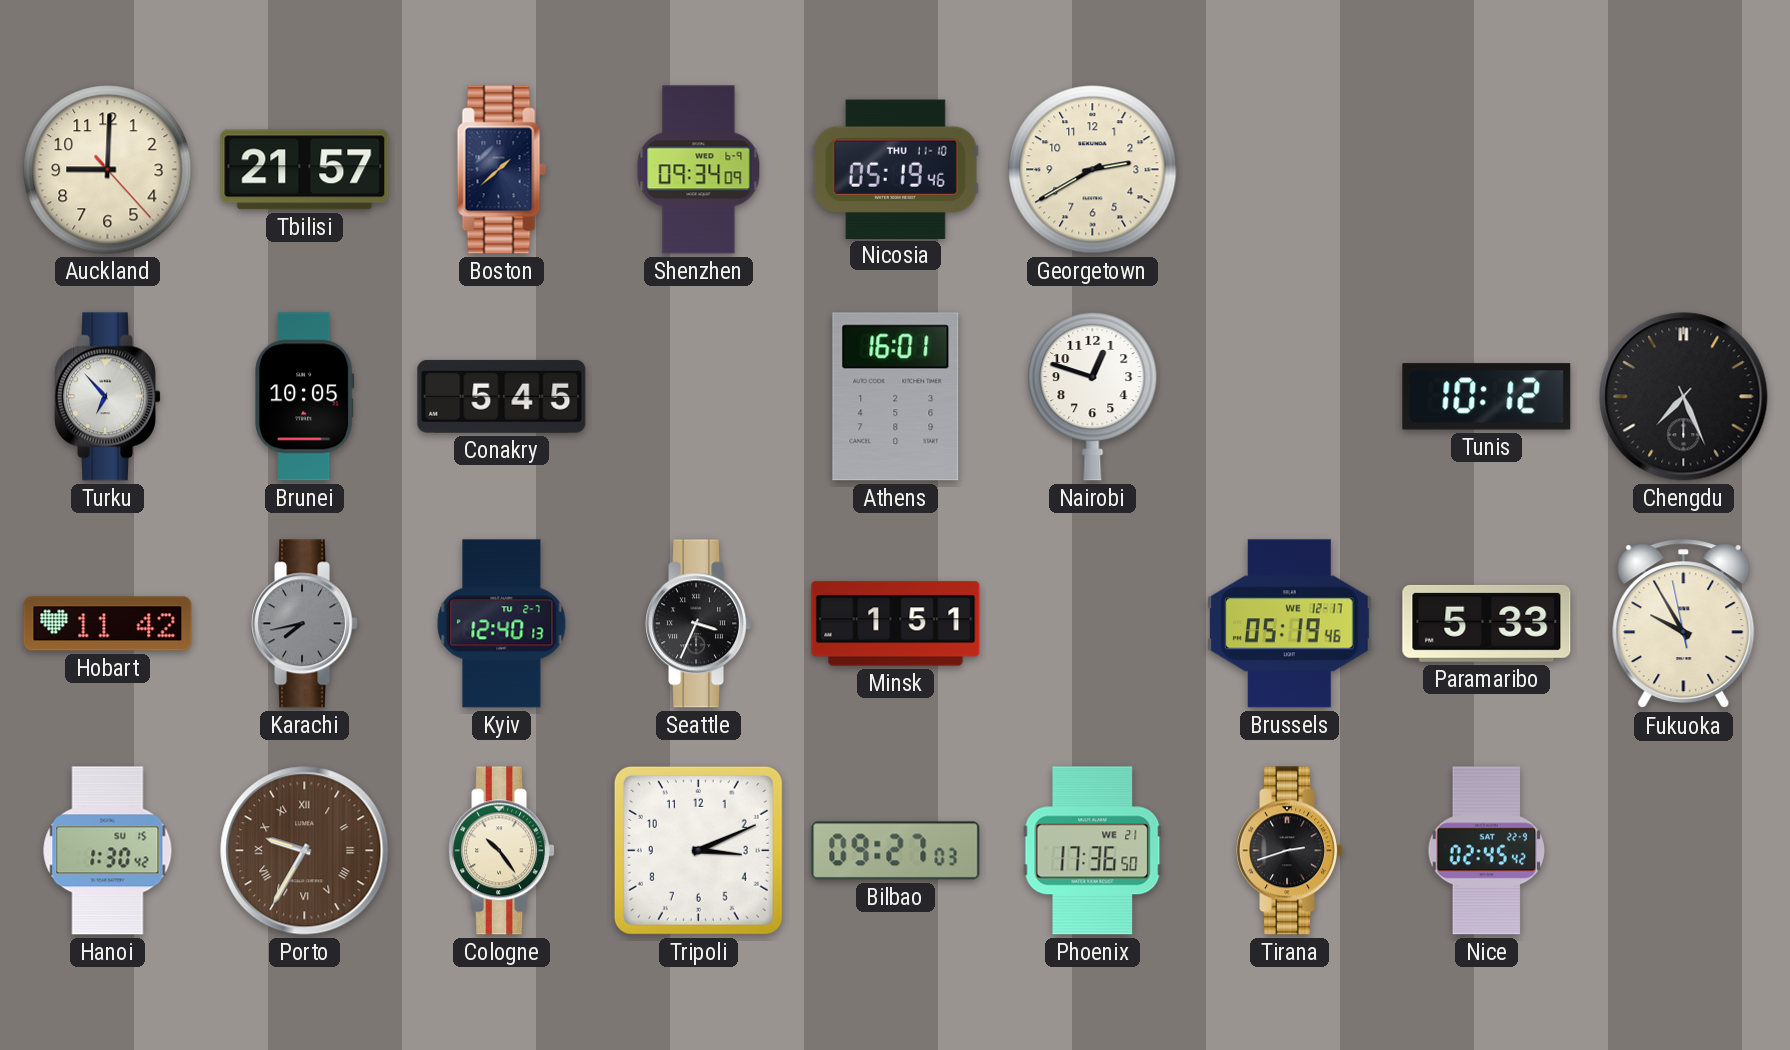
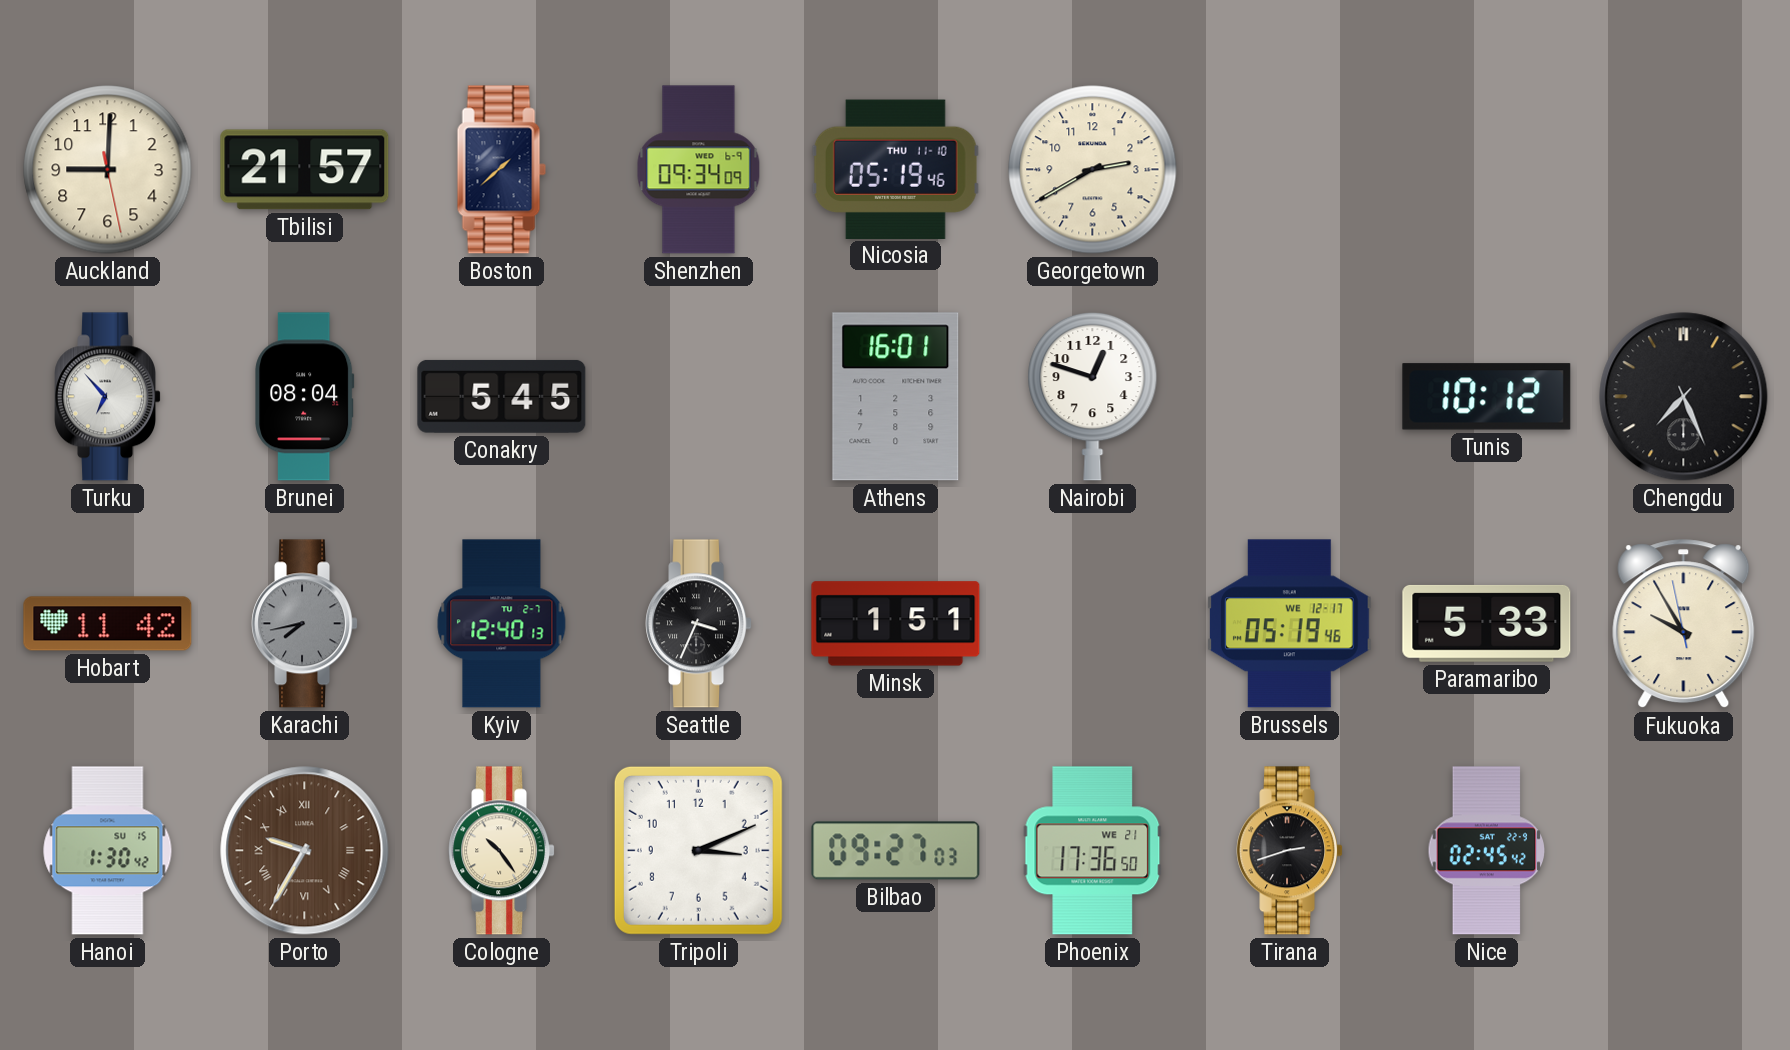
Auckland: 9:00:23 -> 9:00:28 (108, 170)
Brunei: 10:05 -> 08:04 (305, 397)
